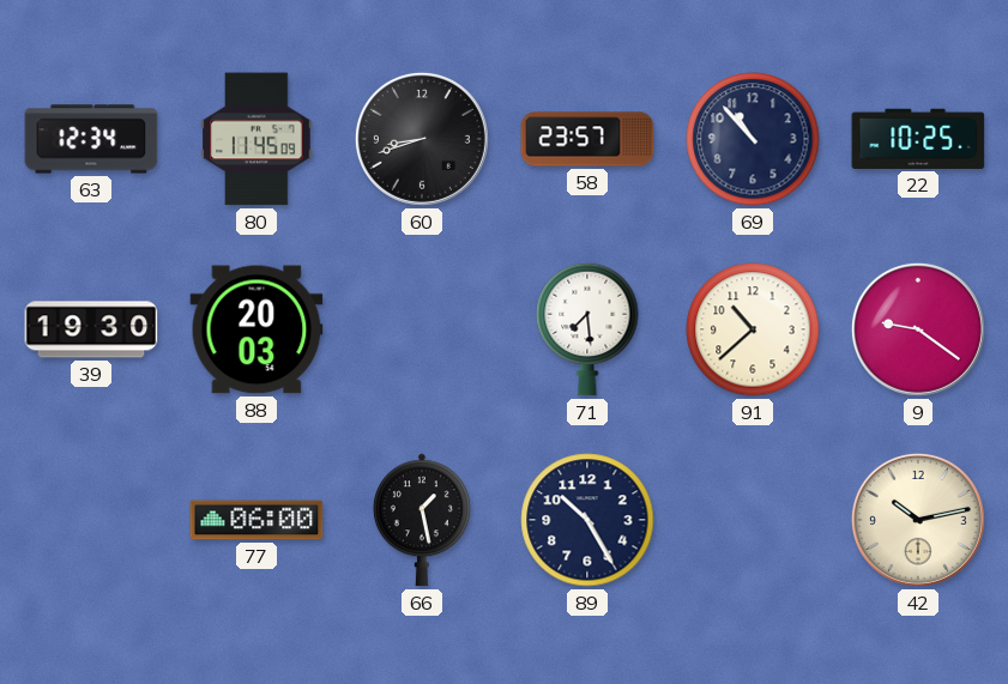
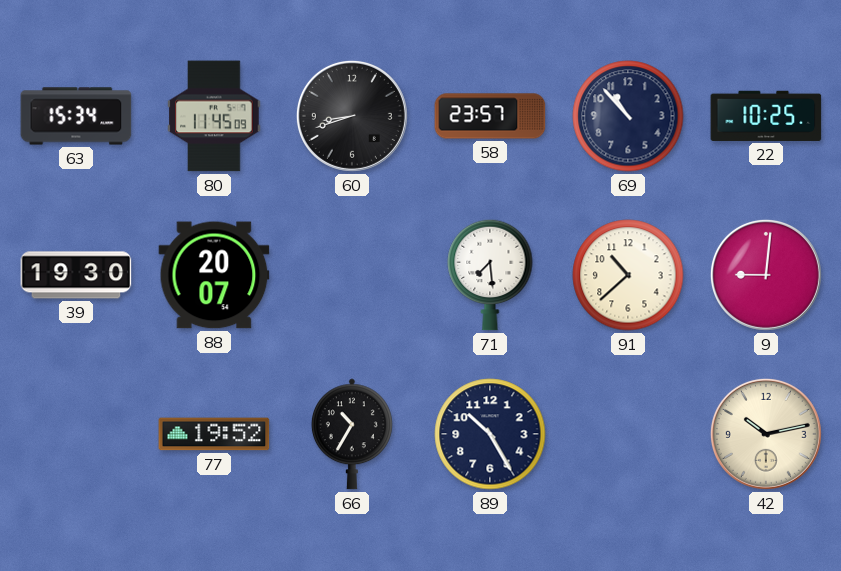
63: 12:34 -> 15:34 (76, 116)
88: 20:03 -> 20:07 (214, 275)
9: 9:21 -> 9:01 (766, 275)
77: 06:00 -> 19:52 (214, 434)
66: 1:28 -> 10:35 (352, 434)
